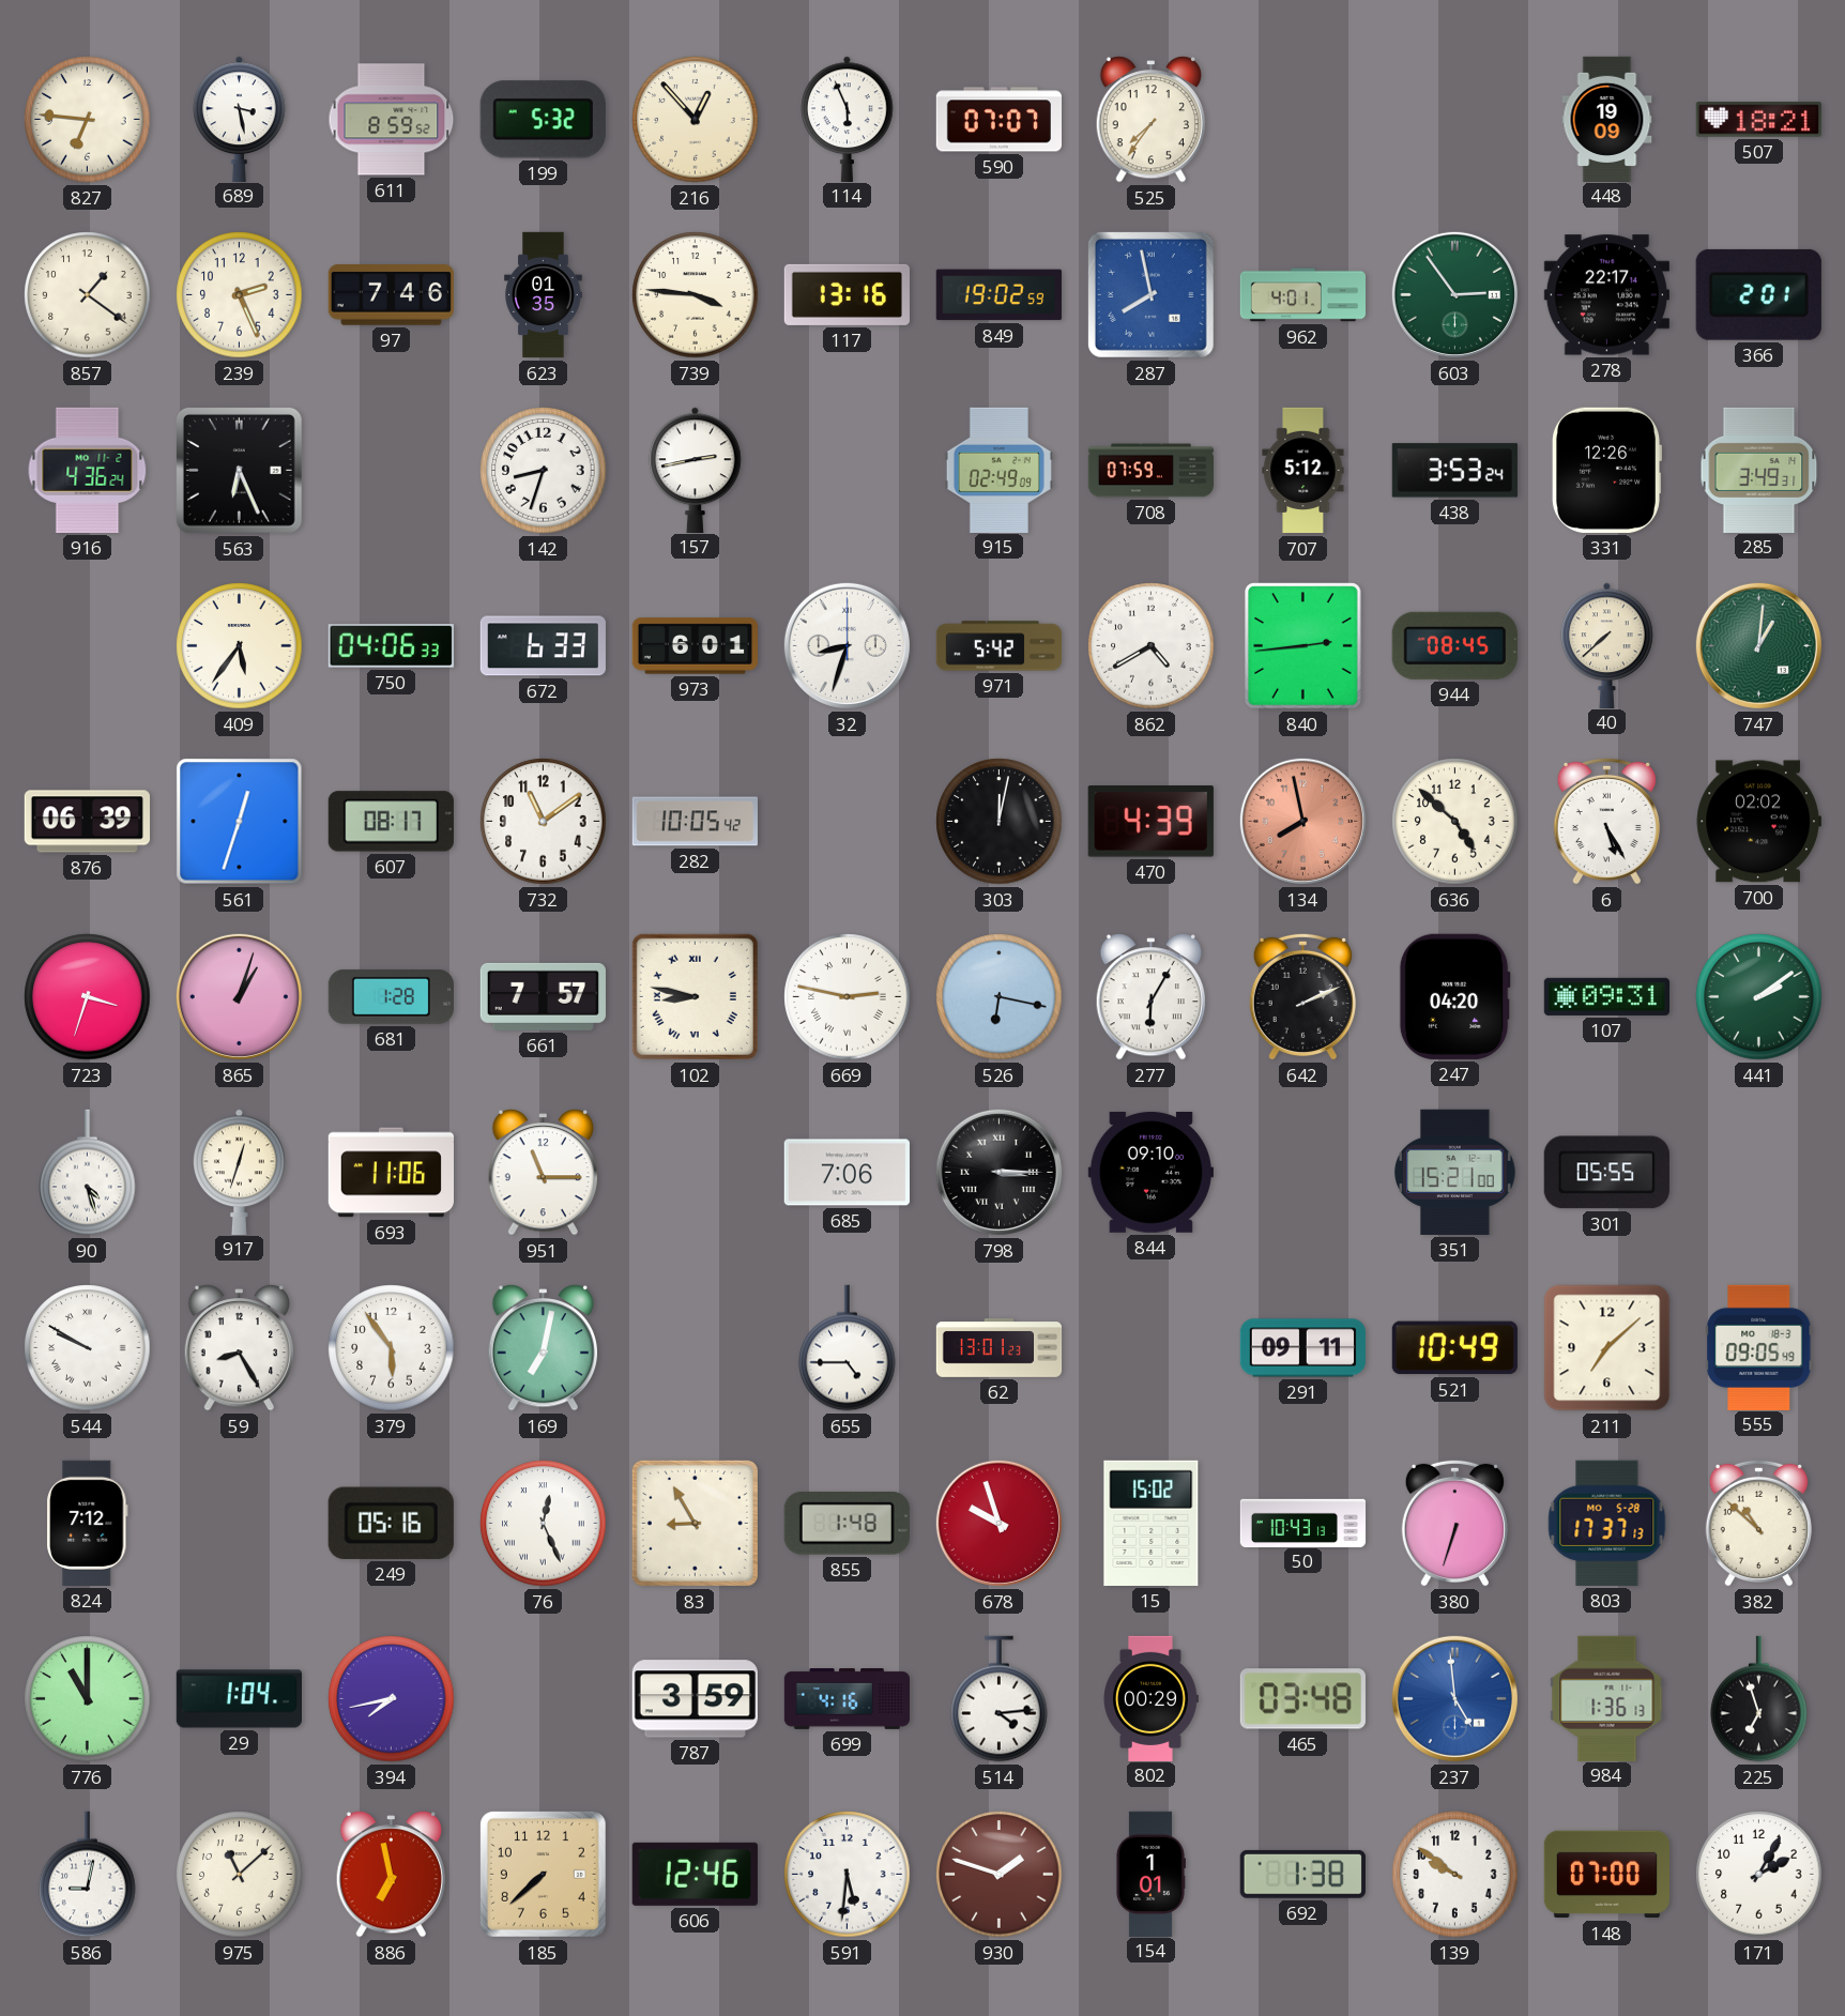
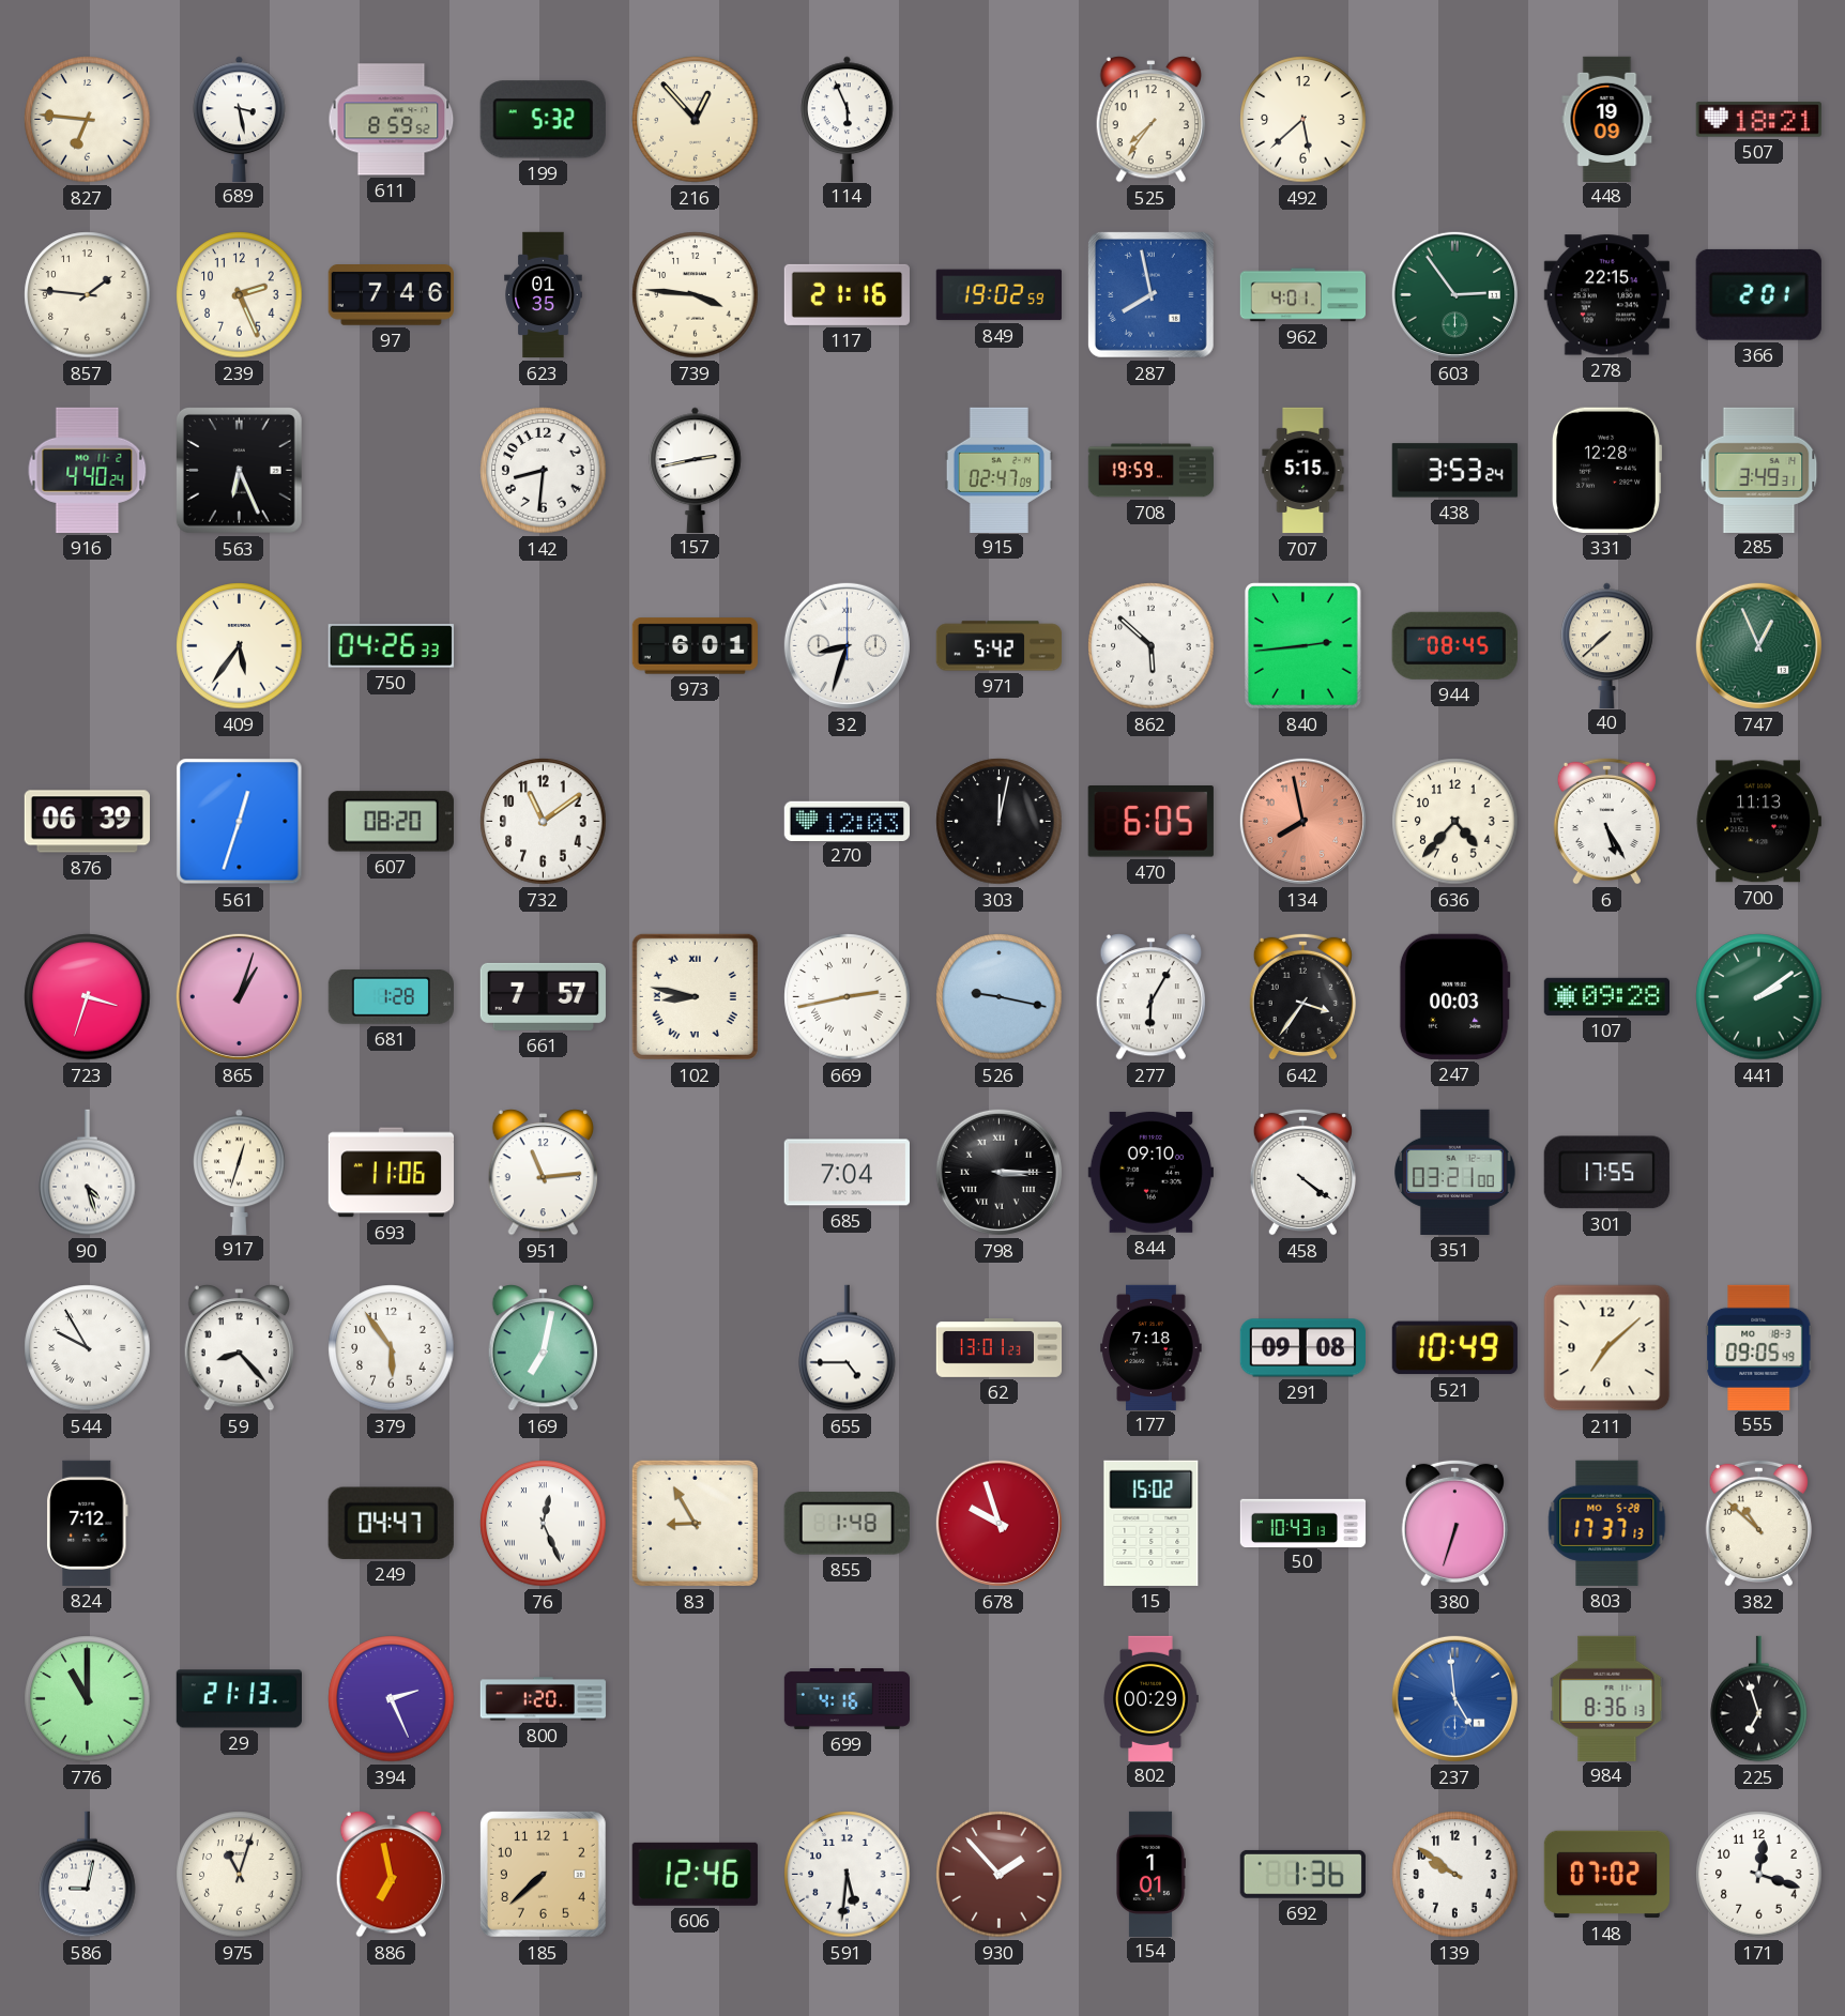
590: 07:07 -> none (998, 120)
492: none -> 5:38 (1303, 120)
857: 1:21 -> 1:46 (88, 295)
117: 13:16 -> 21:16 (847, 294)
278: 22:17 -> 22:15 (1606, 295)
916: 4:36 -> 4:40 (88, 470)
142: 8:33 -> 8:31 (544, 471)
915: 02:49 -> 02:47 (998, 470)
708: 07:59 -> 19:59 (1152, 471)
707: 5:12 -> 5:15 (1303, 471)
331: 12:26 -> 12:28 (1605, 470)
750: 04:06 -> 04:26 (391, 646)
672: 6:33 -> none (543, 646)
862: 4:40 -> 5:52 (1152, 646)
747: 1:01 -> 12:56 (1758, 645)
607: 08:17 -> 08:20 (391, 822)
282: 10:05 -> none (695, 822)
270: none -> 12:03 (847, 821)
470: 4:39 -> 6:05 (1150, 822)
636: 4:52 -> 4:37 (1455, 822)
700: 02:02 -> 11:13 (1758, 822)
669: 2:47 -> 2:43 (848, 997)
526: 6:17 -> 9:17 (1000, 997)
642: 2:11 -> 3:36 (1302, 996)
247: 04:20 -> 00:03 (1454, 996)
107: 09:31 -> 09:28 (1606, 996)
951: 11:15 -> 11:14 (544, 1173)
685: 7:06 -> 7:04 (847, 1173)
458: none -> 4:21 (1302, 1172)
351: 15:21 -> 03:21 (1455, 1172)
301: 05:55 -> 17:55 (1606, 1173)
544: 9:50 -> 9:55 (88, 1348)
59: 8:25 -> 8:23 (240, 1348)
177: none -> 7:18 (1152, 1347)
291: 09:11 -> 09:08 (1302, 1348)
249: 05:16 -> 04:47 (391, 1523)
29: 1:04 -> 21:13 (239, 1699)
394: 7:43 -> 2:26 (392, 1699)
800: none -> 1:20 (544, 1699)
787: 3:59 -> none (695, 1699)
514: 4:14 -> none (1000, 1699)
465: 03:48 -> none (1302, 1699)
984: 1:36 -> 8:36 (1607, 1698)
975: 11:08 -> 11:03 (240, 1875)
930: 1:48 -> 1:53 (1000, 1875)
692: 1:38 -> 1:36 (1302, 1874)
148: 07:00 -> 07:02 (1606, 1875)
171: 2:05 -> 12:18 (1759, 1875)
